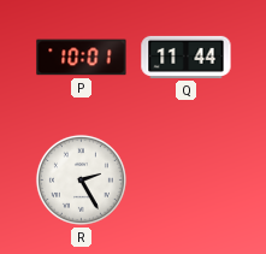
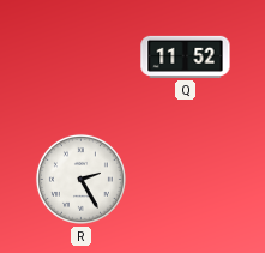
P: 10:01 -> none (82, 58)
Q: 11:44 -> 11:52 (186, 56)
